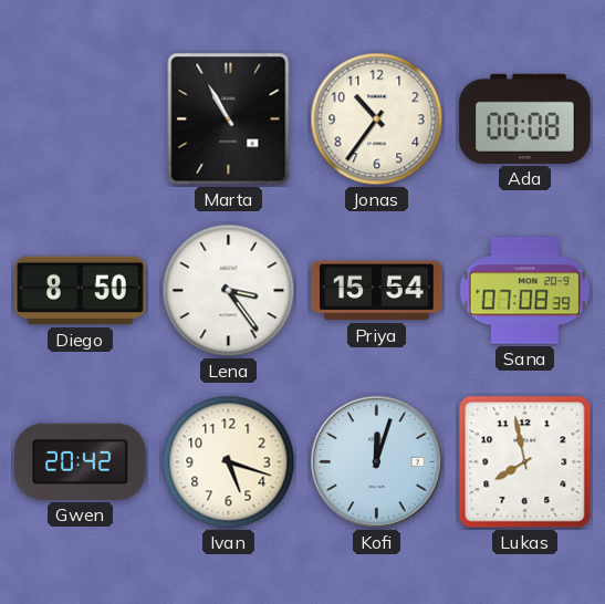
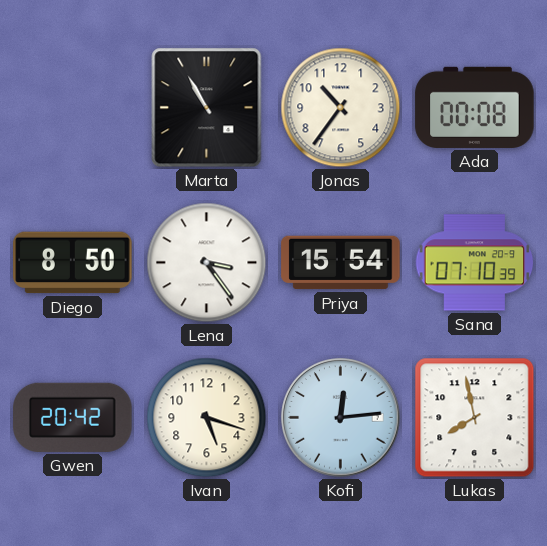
Sana: 07:08 -> 07:10 (475, 263)
Kofi: 12:03 -> 12:14 (341, 418)
